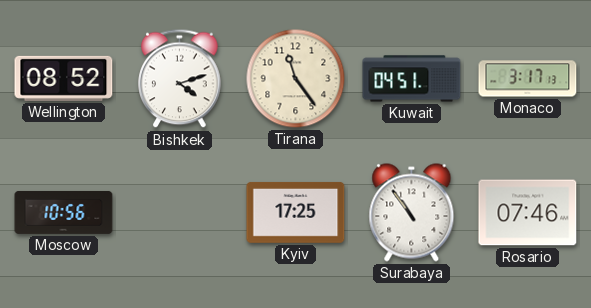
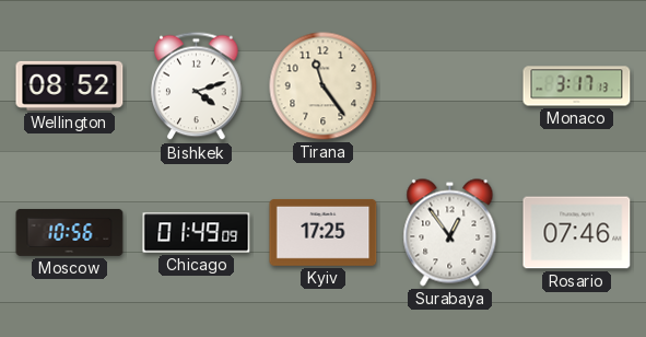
Kuwait: 04:51 -> none (412, 79)
Chicago: none -> 01:49 (197, 233)
Surabaya: 10:54 -> 12:54 (450, 233)
